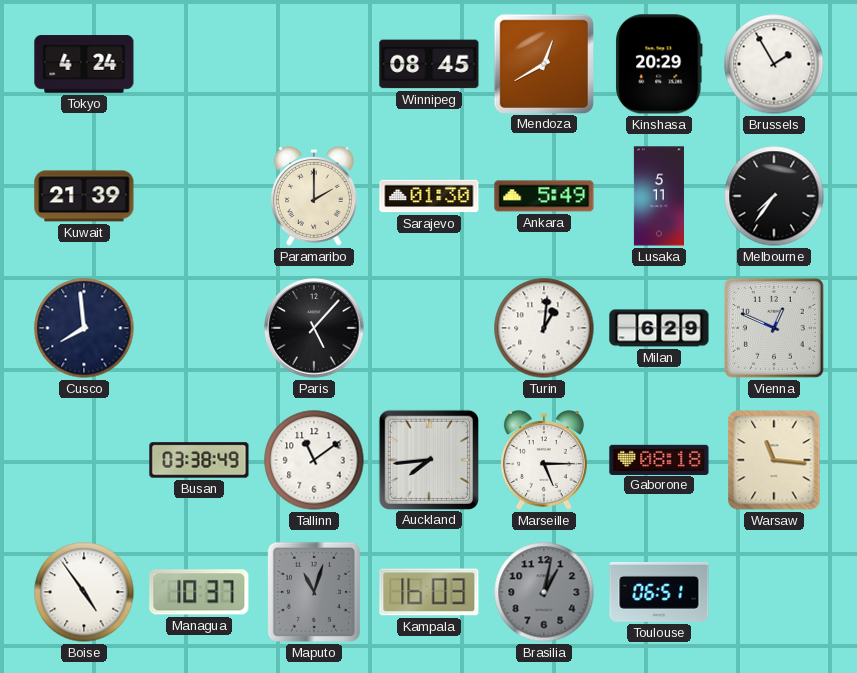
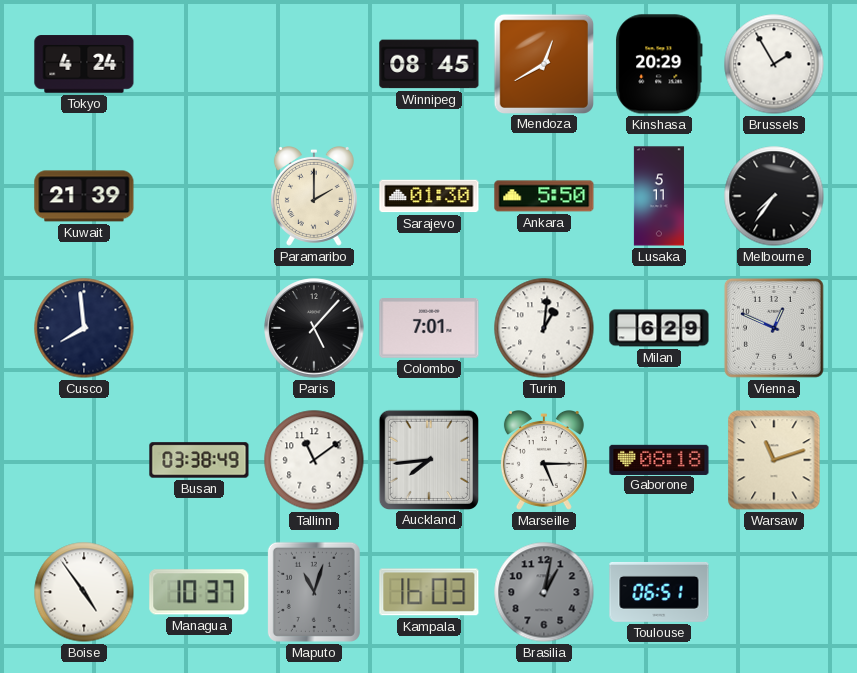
Ankara: 5:49 -> 5:50 (544, 196)
Colombo: none -> 7:01 (429, 329)
Warsaw: 11:16 -> 11:12 (774, 460)
